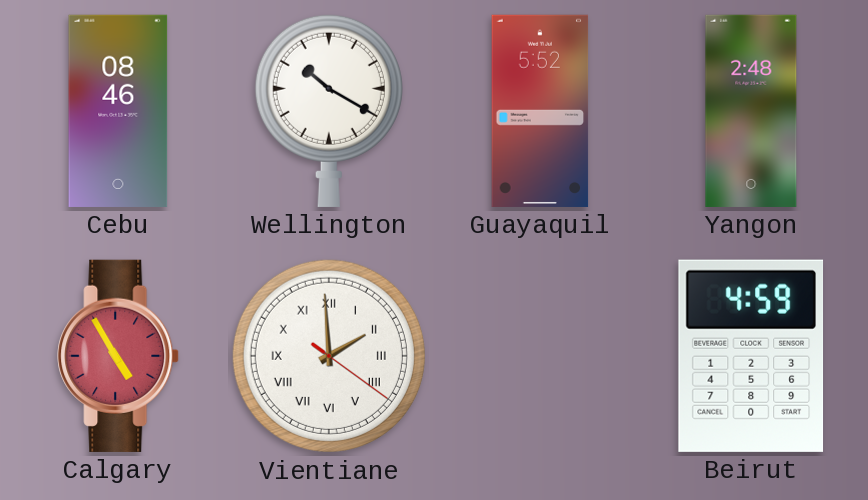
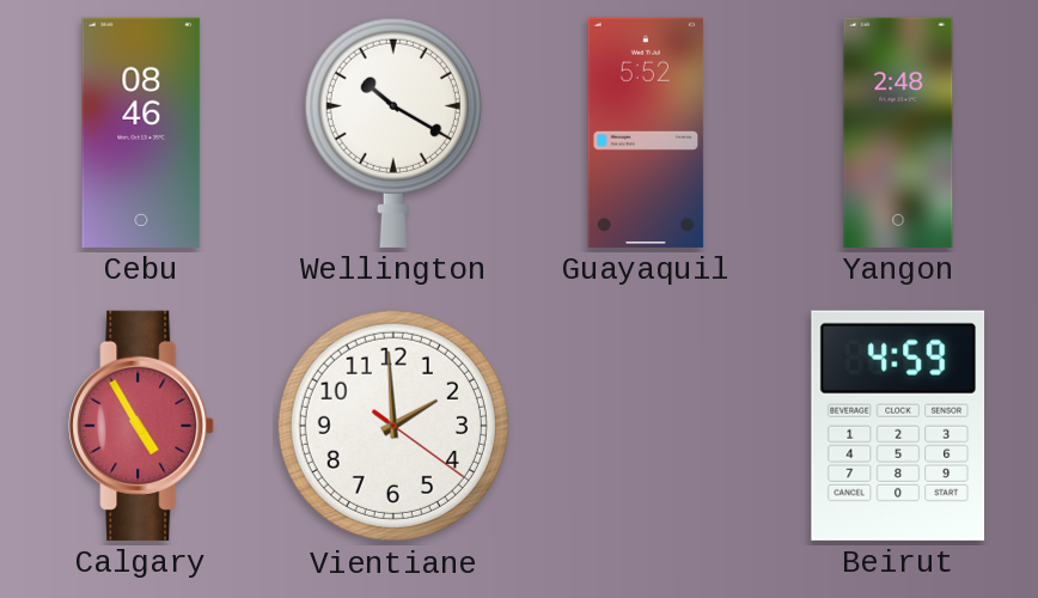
Vientiane numerals: Roman -> Arabic (393, 426)
